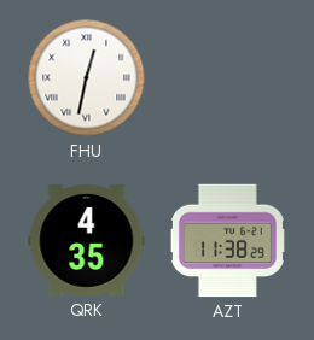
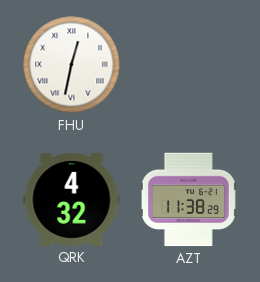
QRK: 4:35 -> 4:32 (72, 199)
